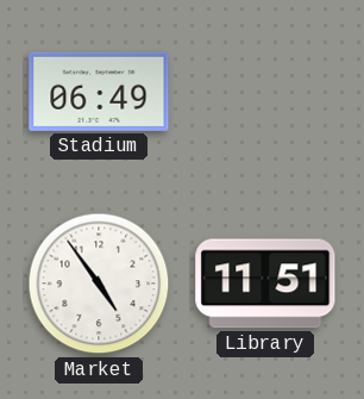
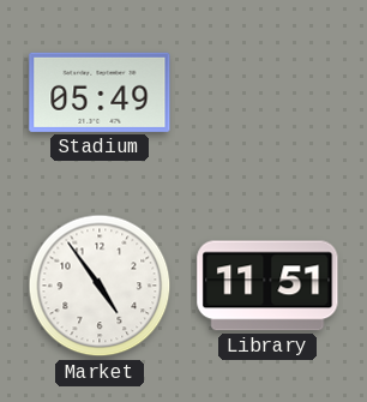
Stadium: 06:49 -> 05:49 (100, 92)
